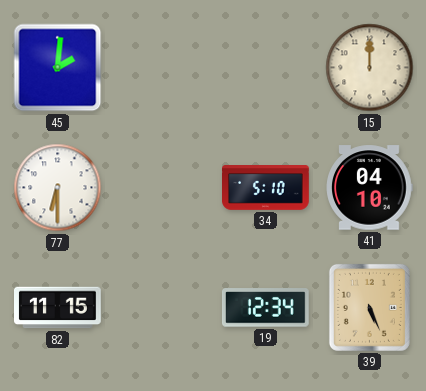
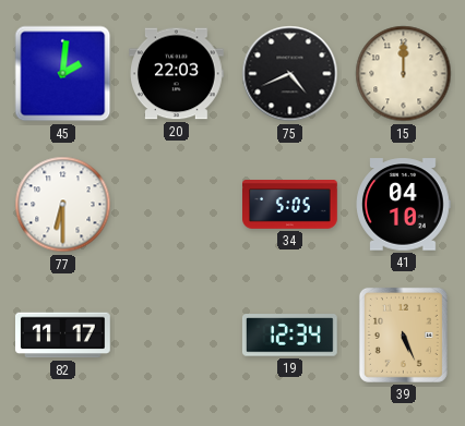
20: none -> 22:03 (177, 74)
75: none -> 4:41 (290, 74)
34: 5:10 -> 5:05 (290, 205)
82: 11:15 -> 11:17 (63, 336)
